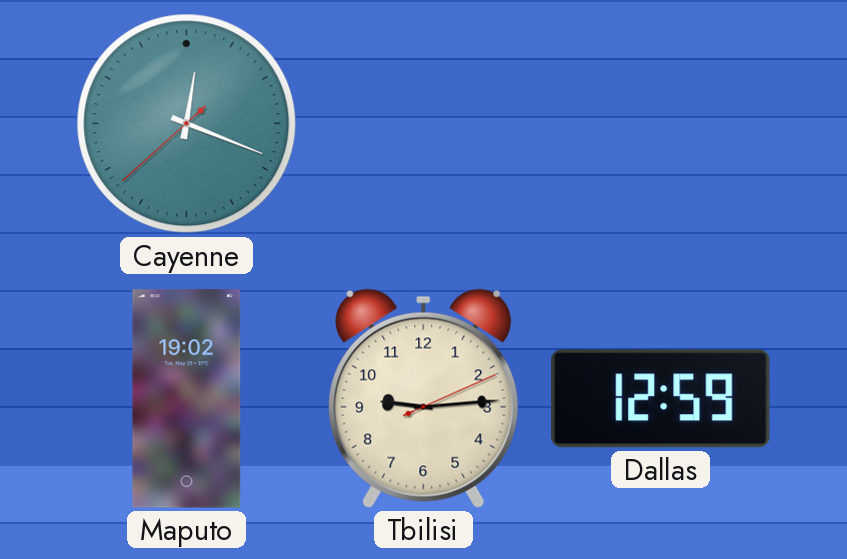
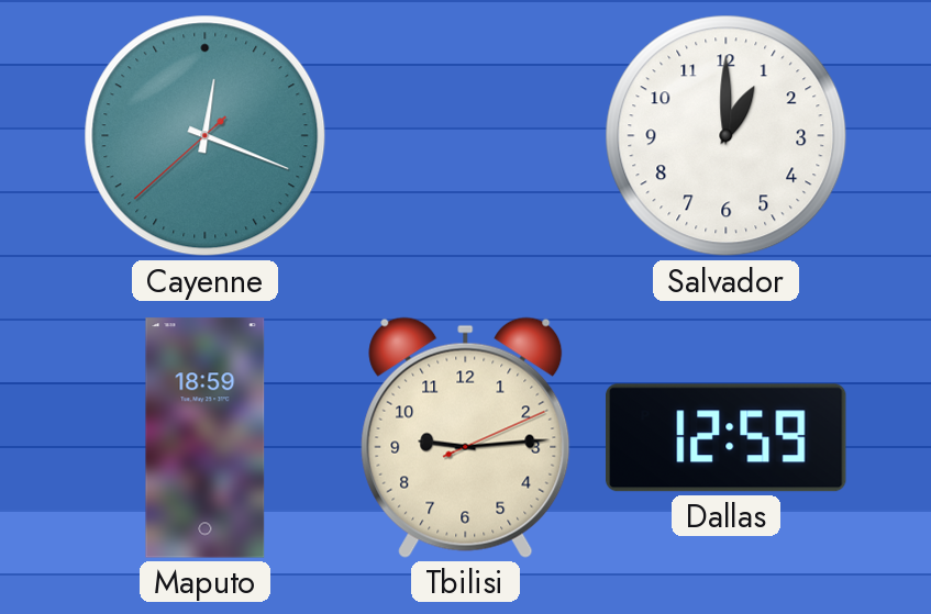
Salvador: none -> 1:00 (727, 136)
Maputo: 19:02 -> 18:59 (206, 438)
